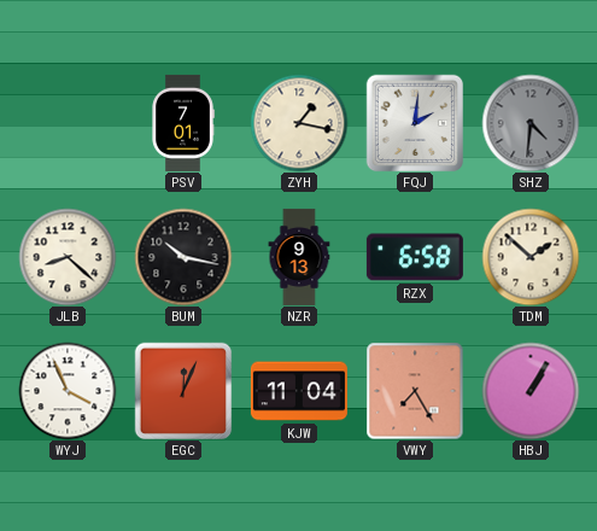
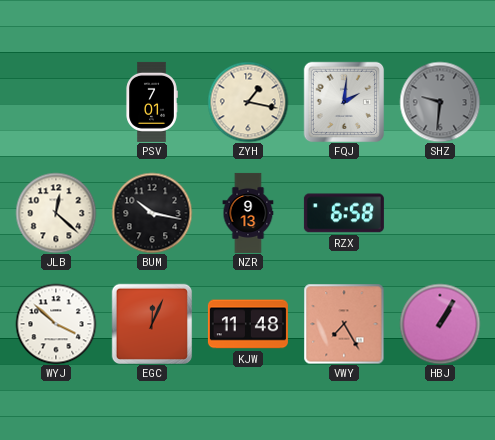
SHZ: 4:31 -> 9:31 (440, 102)
JLB: 8:22 -> 12:22 (56, 213)
TDM: 1:52 -> none (531, 257)
WYJ: 3:56 -> 3:52 (56, 324)
KJW: 11:04 -> 11:48 (248, 324)
